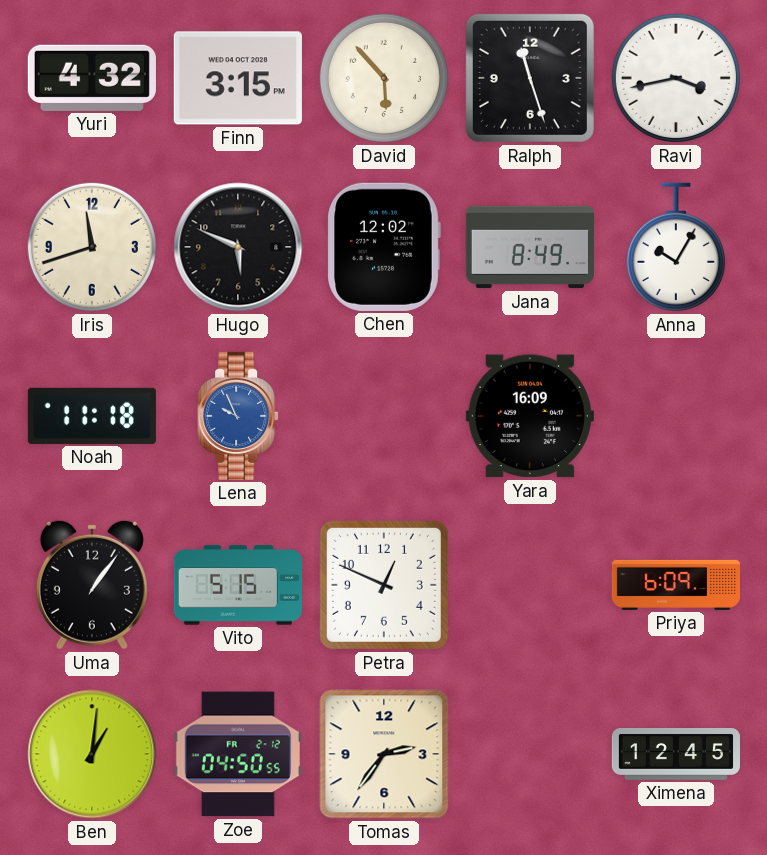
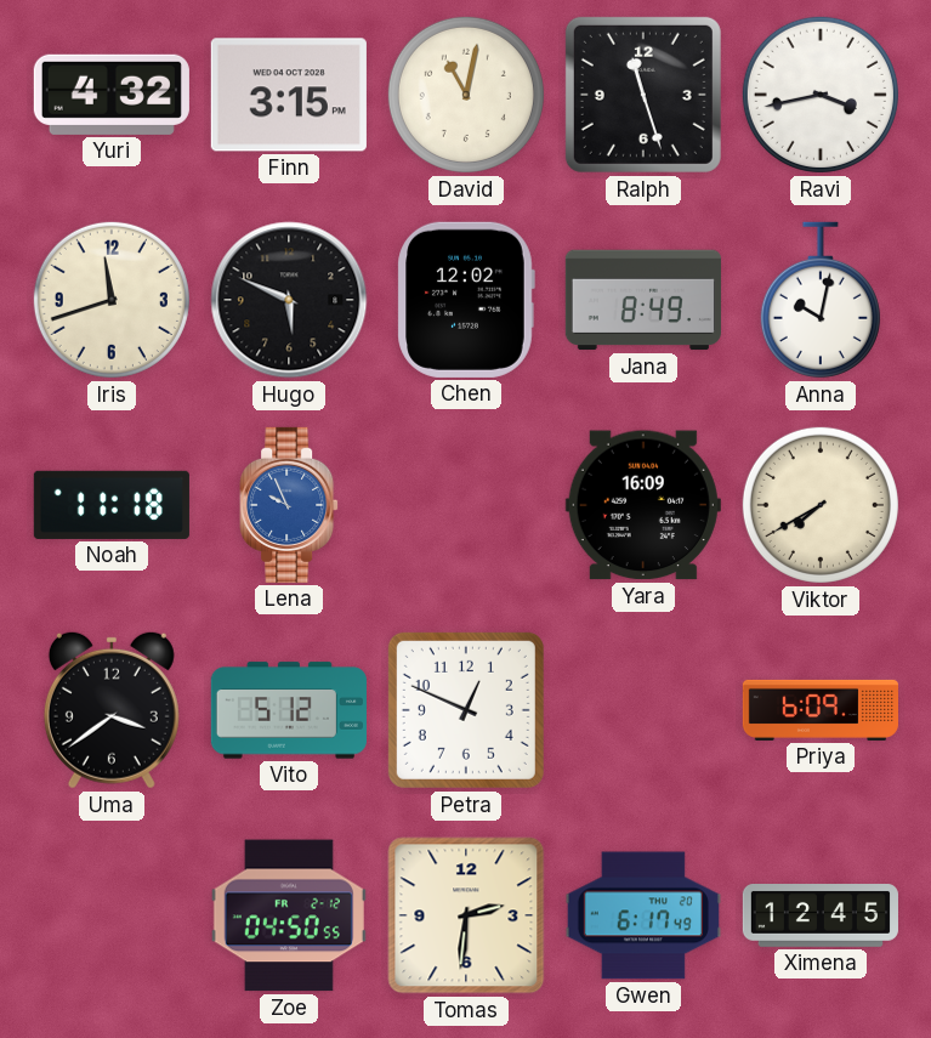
David: 5:53 -> 11:02 (466, 95)
Anna: 10:05 -> 10:02 (821, 300)
Viktor: none -> 7:40 (821, 505)
Uma: 1:06 -> 3:39 (112, 710)
Vito: 5:15 -> 5:12 (289, 710)
Ben: 1:01 -> none (92, 754)
Tomas: 2:36 -> 2:31 (466, 915)
Gwen: none -> 6:17 (643, 915)
